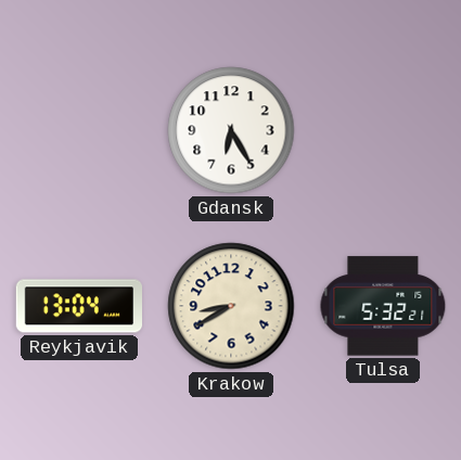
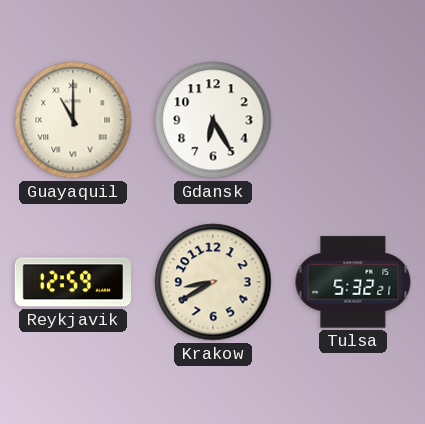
Guayaquil: none -> 11:00 (73, 120)
Reykjavik: 13:04 -> 12:59 (72, 282)
